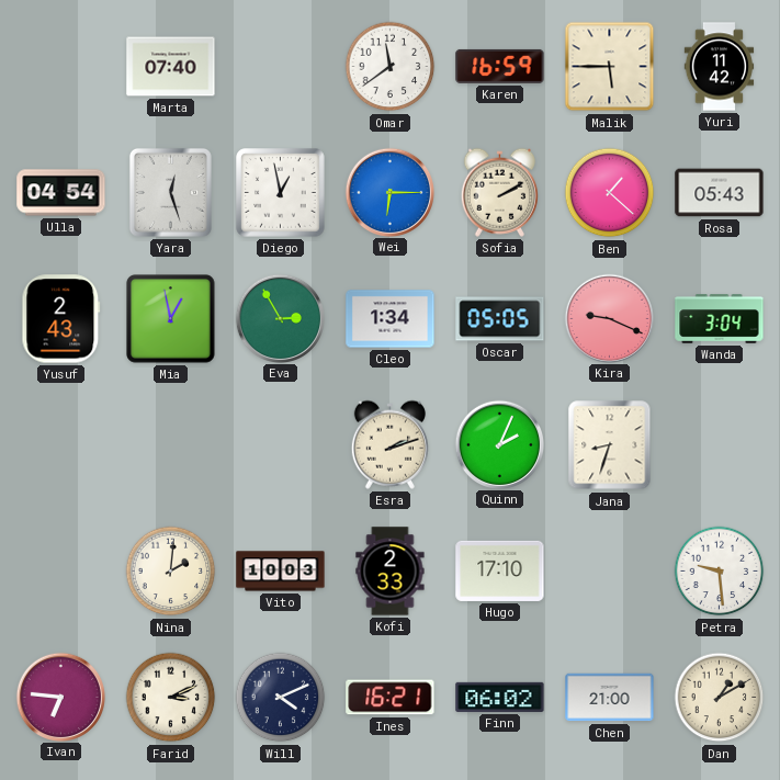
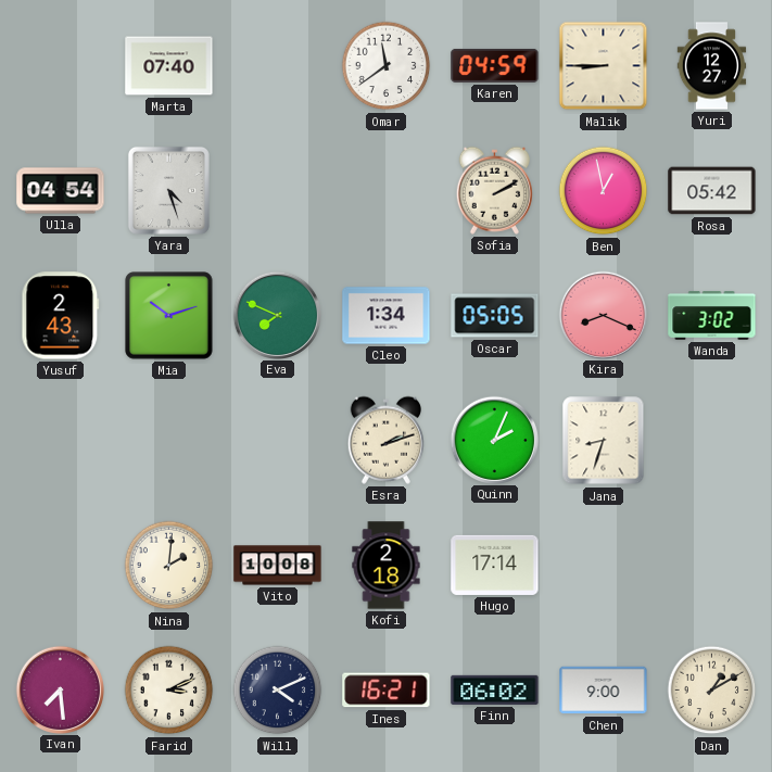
Karen: 16:59 -> 04:59 (495, 65)
Malik: 5:45 -> 8:45 (604, 66)
Yuri: 11:42 -> 12:27 (712, 66)
Yara: 12:27 -> 4:27 (168, 190)
Diego: 12:58 -> none (281, 193)
Wei: 6:15 -> none (389, 192)
Ben: 1:22 -> 12:58 (604, 191)
Rosa: 05:43 -> 05:42 (712, 191)
Mia: 12:58 -> 10:12 (169, 316)
Eva: 2:55 -> 7:49 (277, 315)
Kira: 9:19 -> 8:19 (603, 315)
Wanda: 3:04 -> 3:02 (712, 316)
Vito: 10:03 -> 10:08 (278, 566)
Kofi: 2:33 -> 2:18 (387, 566)
Hugo: 17:10 -> 17:14 (495, 565)
Petra: 9:29 -> none (720, 572)
Ivan: 6:46 -> 7:29 (60, 689)
Chen: 21:00 -> 9:00 (604, 691)
